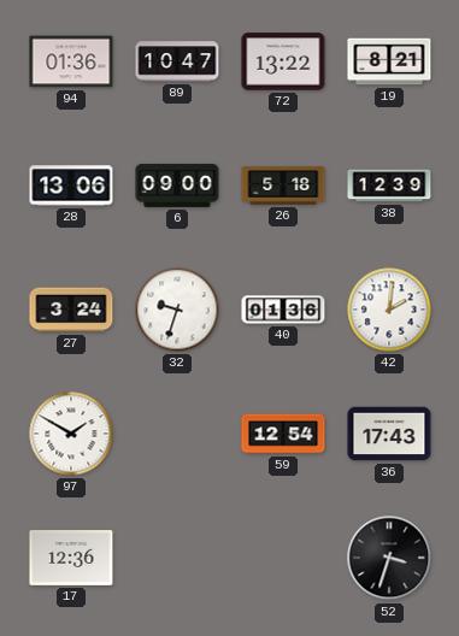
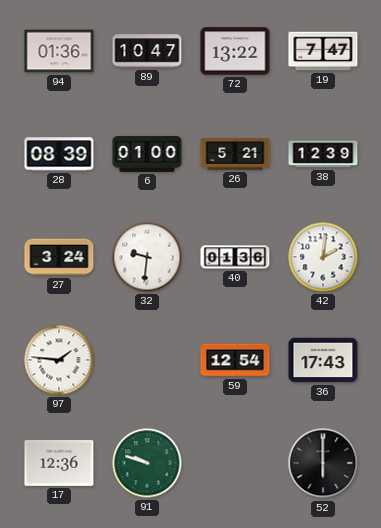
19: 8:21 -> 7:47 (323, 51)
28: 13:06 -> 08:39 (59, 154)
6: 09:00 -> 01:00 (147, 154)
26: 5:18 -> 5:21 (235, 154)
32: 9:33 -> 9:31 (147, 257)
97: 1:50 -> 1:46 (59, 360)
91: none -> 9:48 (147, 463)
52: 3:33 -> 6:00 (323, 463)
